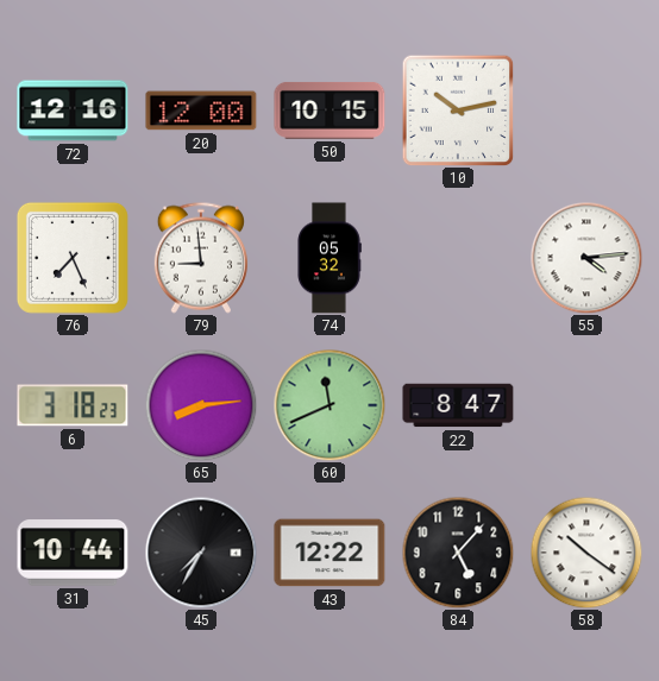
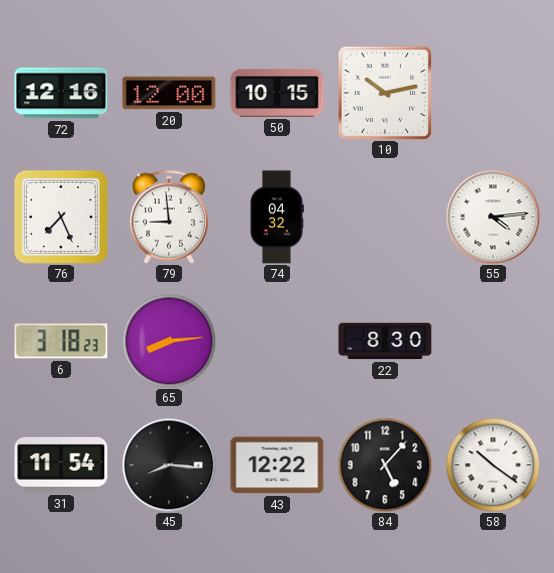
74: 05:32 -> 04:32 (277, 217)
60: 11:41 -> none (329, 405)
22: 8:47 -> 8:30 (385, 341)
31: 10:44 -> 11:54 (61, 465)
45: 7:35 -> 8:16 (169, 465)
